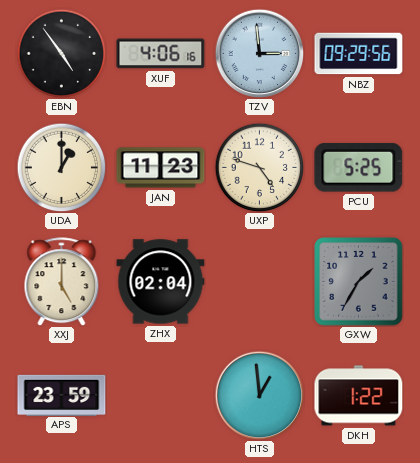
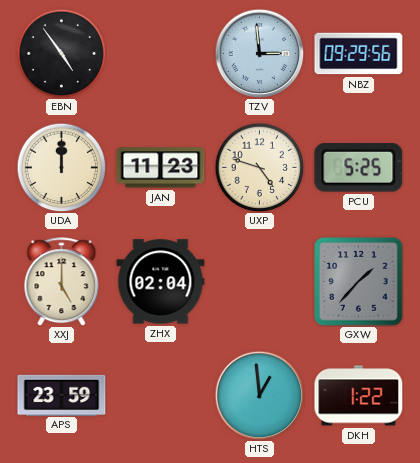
XUF: 4:06 -> none (161, 54)
UDA: 1:00 -> 12:00 (61, 167)
GXW: 1:35 -> 1:37 (359, 282)
